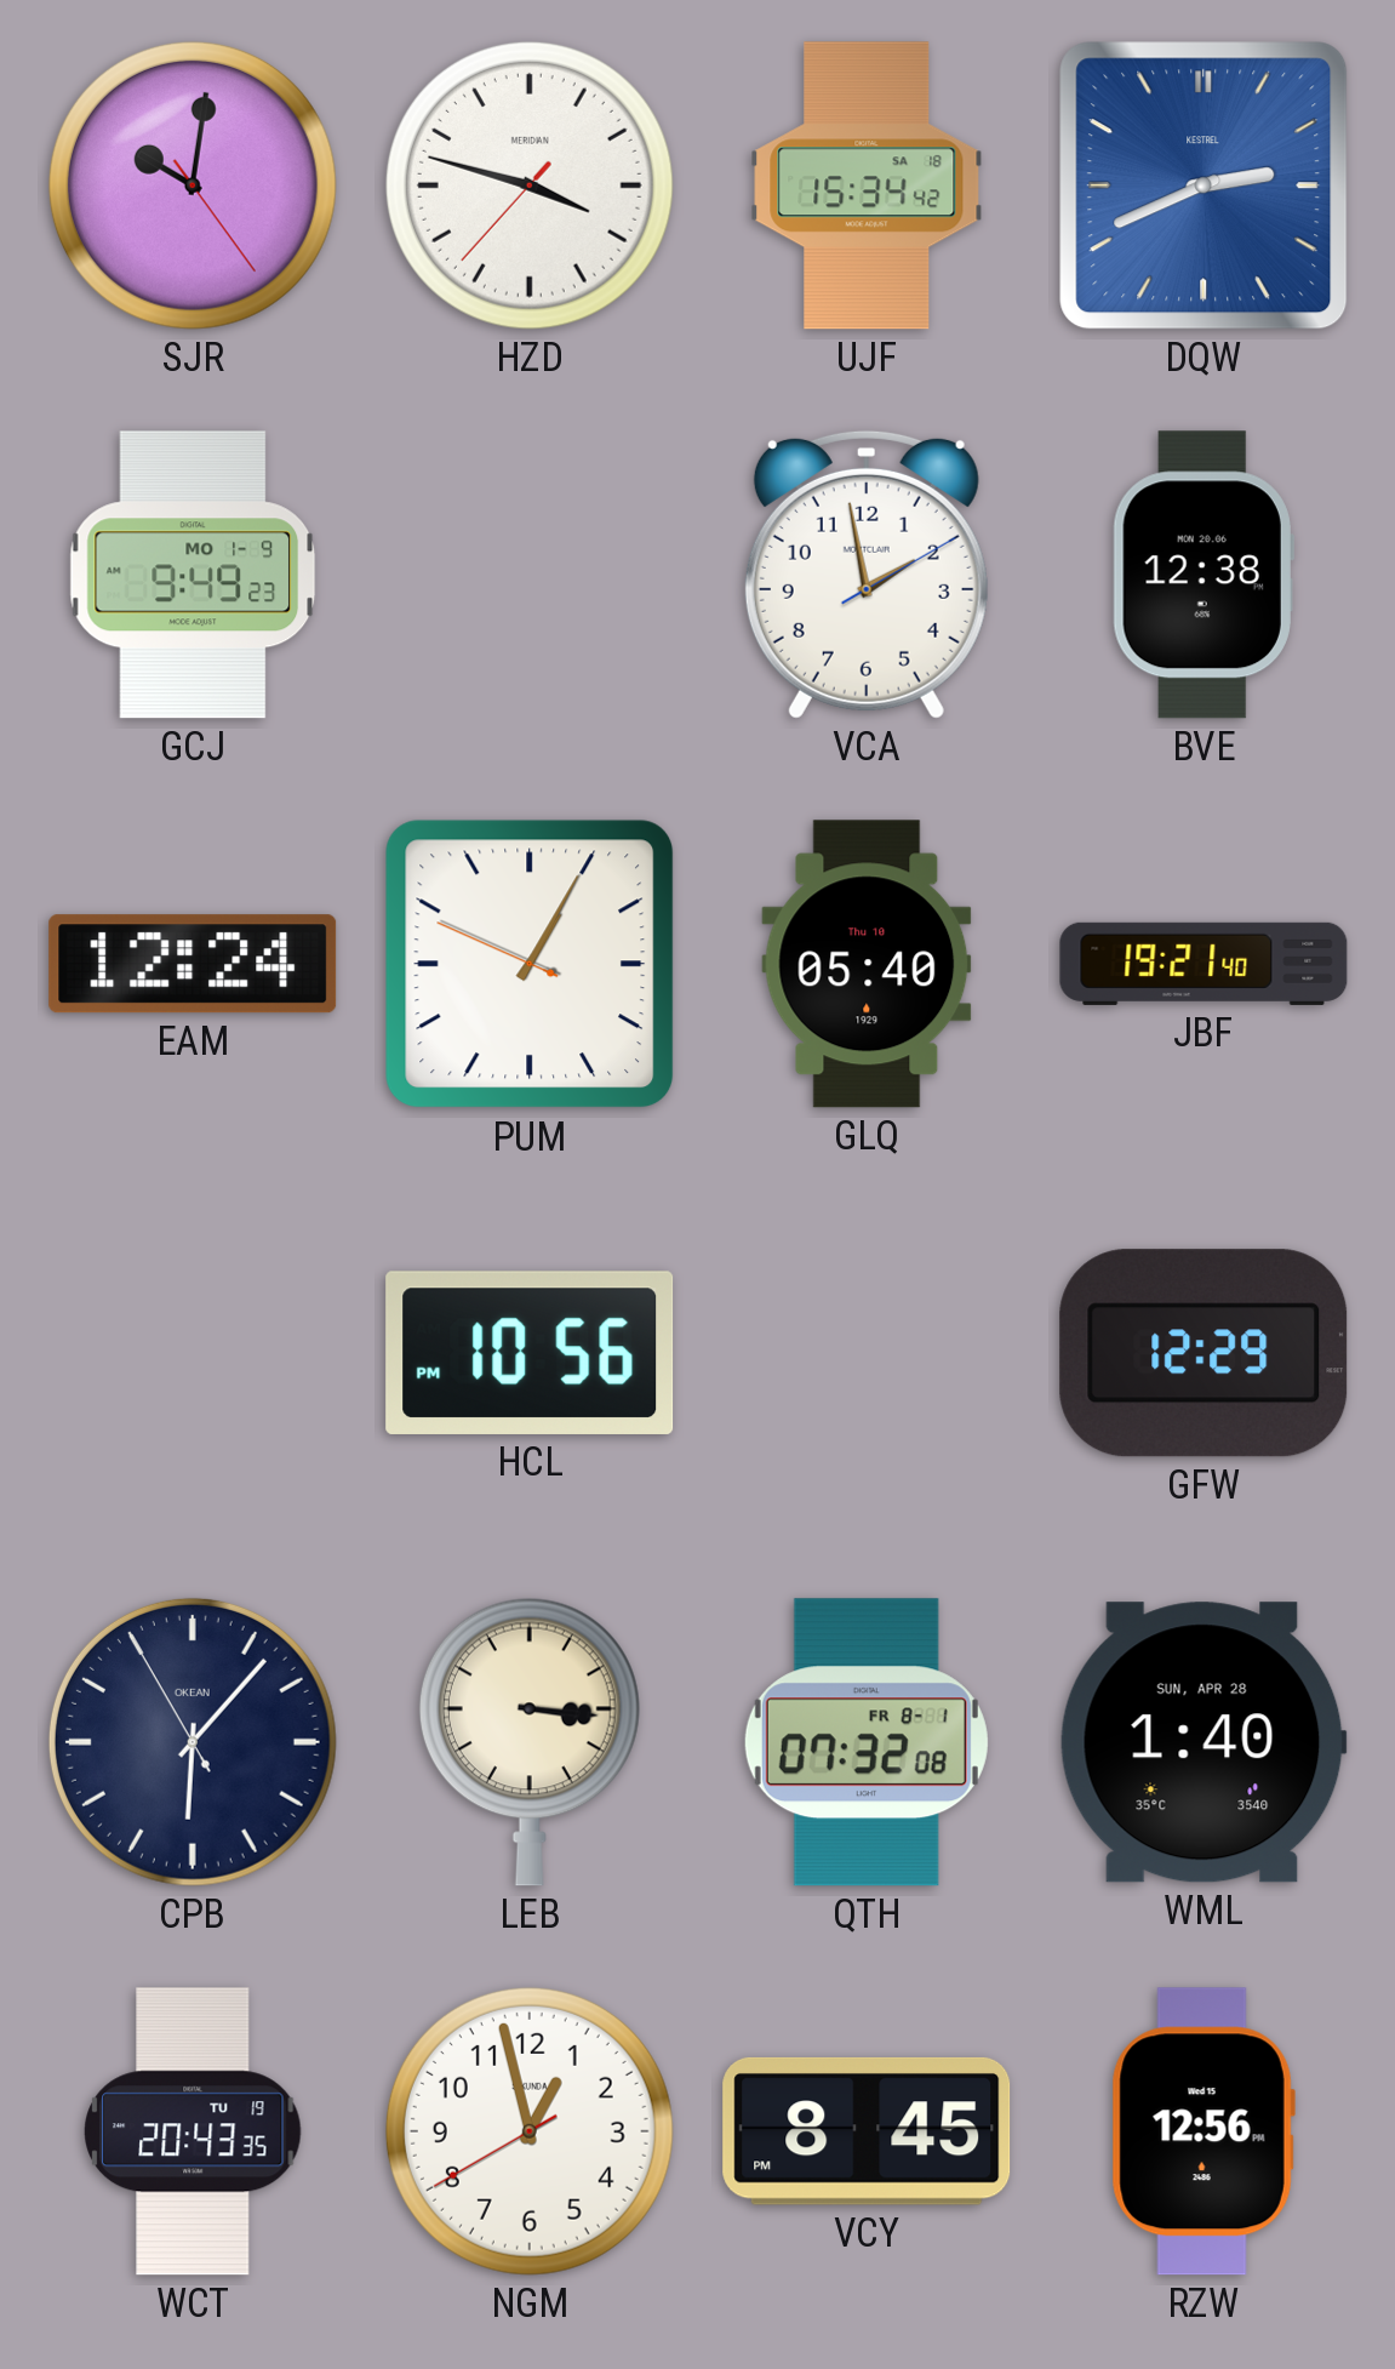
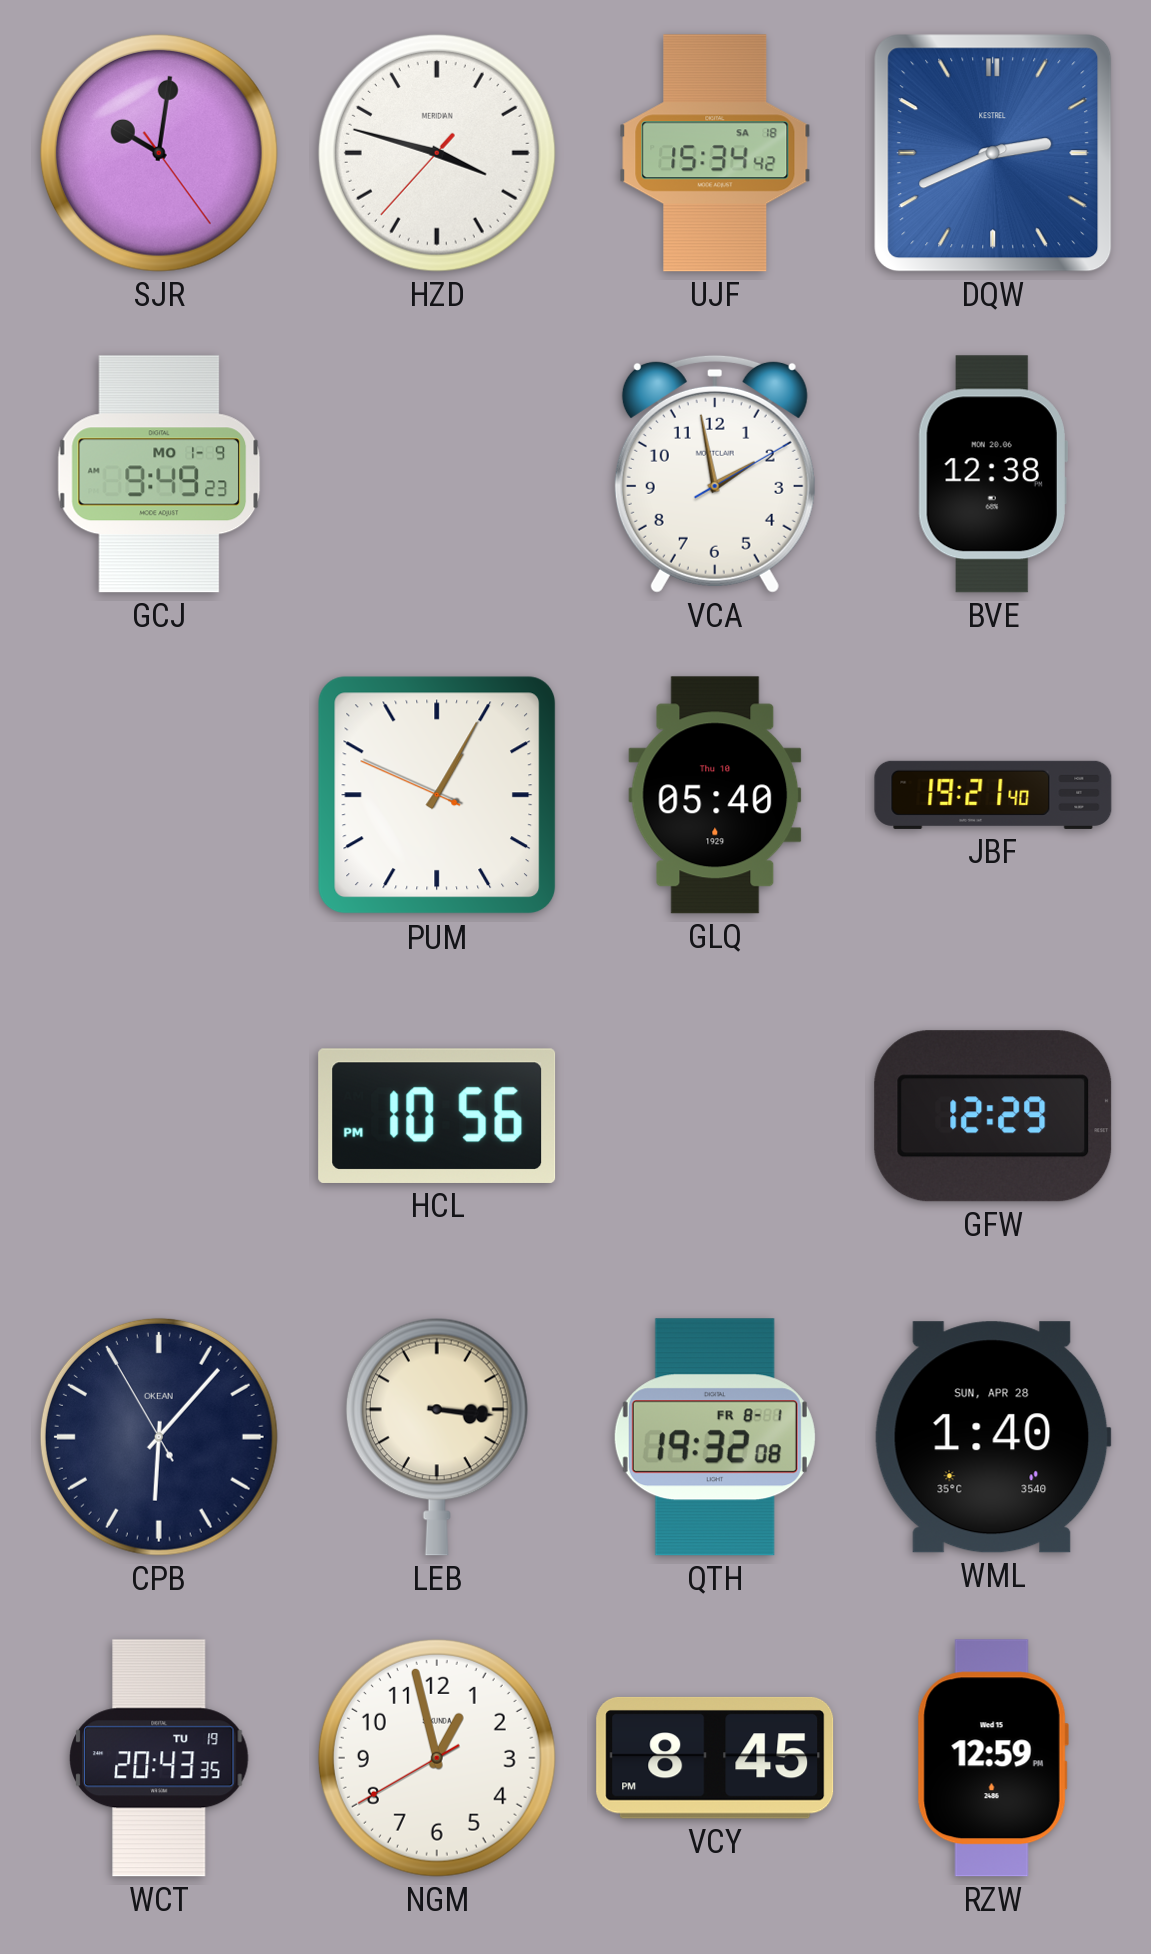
EAM: 12:24 -> none (193, 964)
QTH: 07:32 -> 19:32 (715, 1437)
RZW: 12:56 -> 12:59 (993, 1758)
